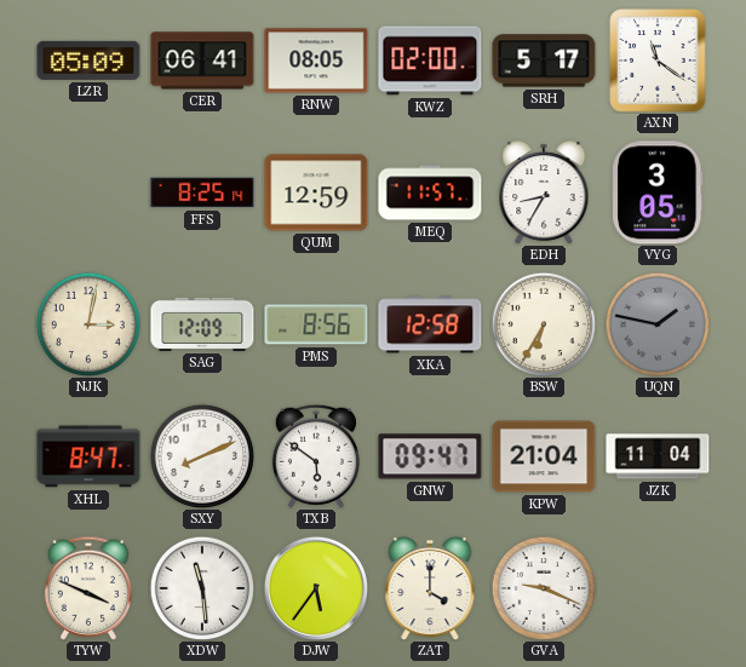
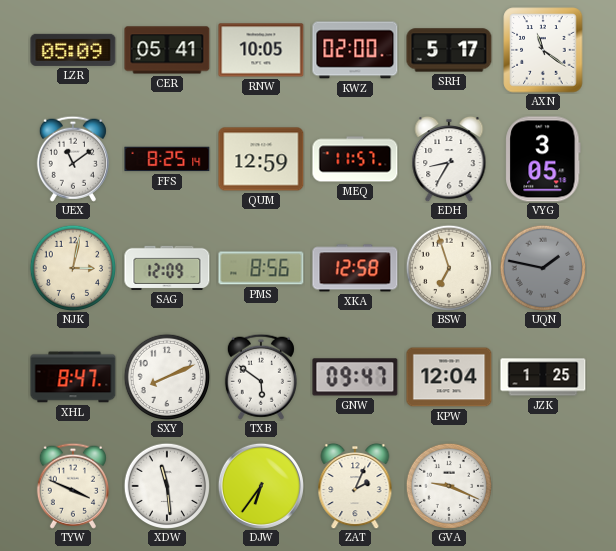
CER: 06:41 -> 05:41 (167, 50)
RNW: 08:05 -> 10:05 (261, 50)
UEX: none -> 11:09 (73, 159)
BSW: 6:35 -> 6:57 (448, 267)
KPW: 21:04 -> 12:04 (449, 377)
JZK: 11:04 -> 1:25 (543, 377)
DJW: 5:36 -> 6:36 (261, 486)
ZAT: 4:00 -> 2:04 (355, 486)
